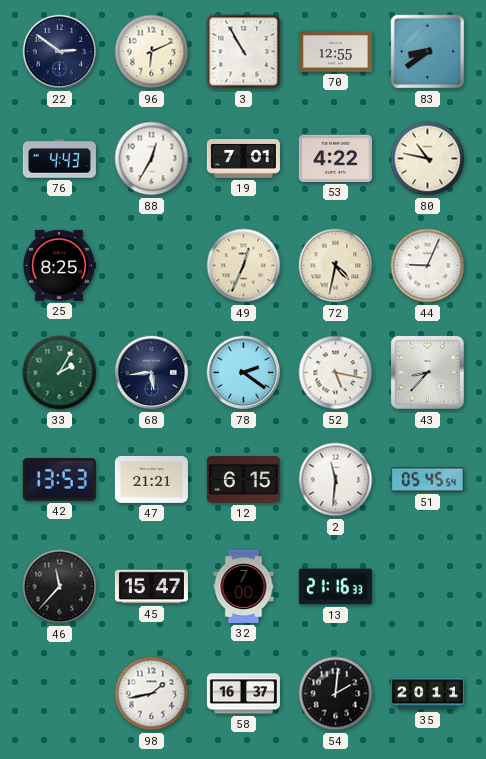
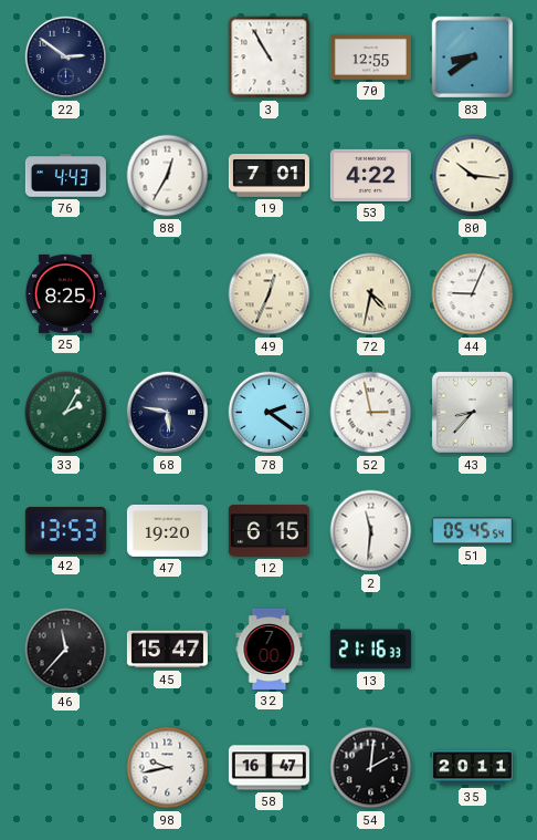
96: 6:11 -> none (152, 52)
80: 10:47 -> 10:16 (473, 176)
68: 5:44 -> 5:47 (168, 413)
52: 5:17 -> 2:58 (371, 413)
47: 21:21 -> 19:20 (167, 530)
98: 1:43 -> 9:43 (168, 768)
58: 16:37 -> 16:47 (268, 768)
